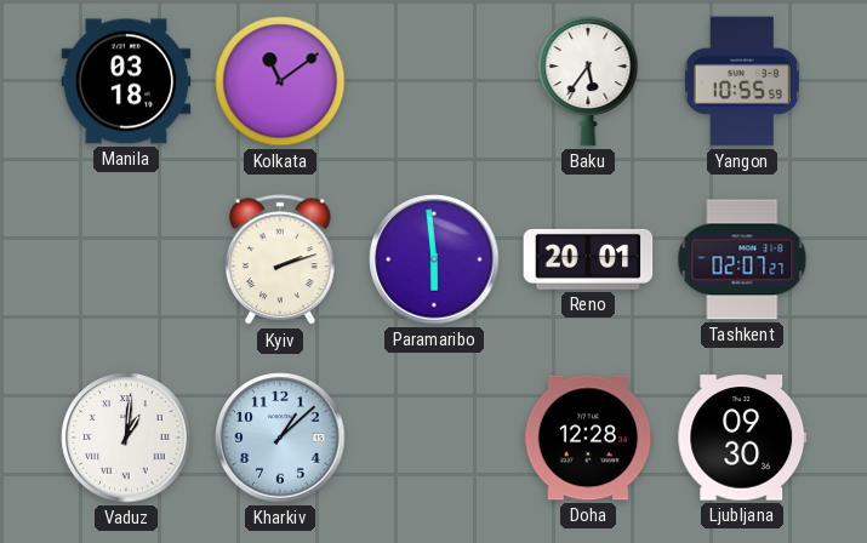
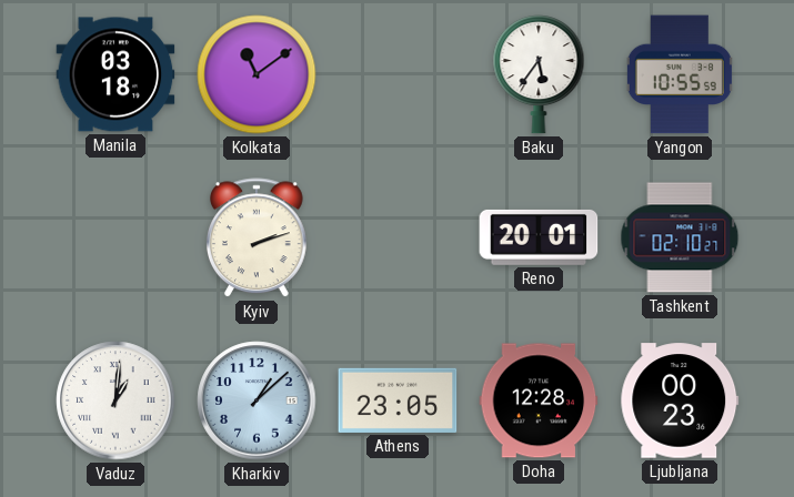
Paramaribo: 5:59 -> none (434, 259)
Tashkent: 02:07 -> 02:10 (680, 237)
Athens: none -> 23:05 (398, 400)
Ljubljana: 09:30 -> 00:23 (680, 400)
